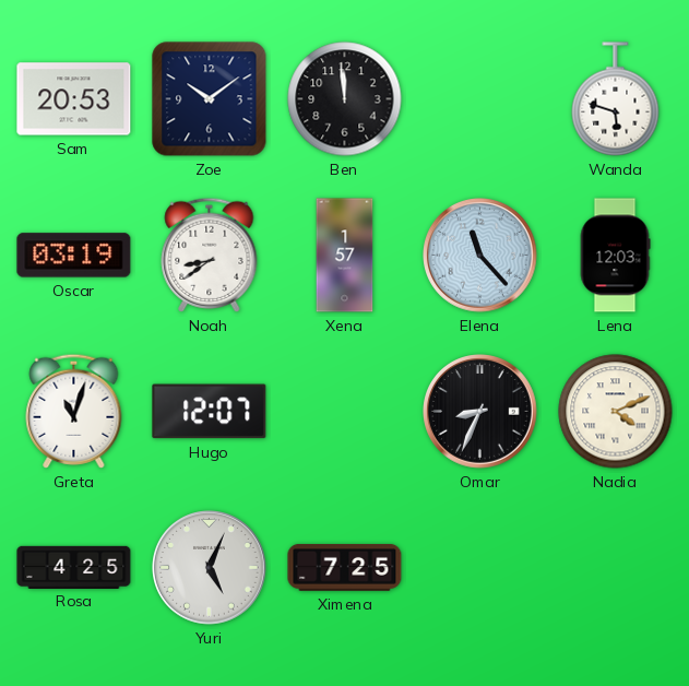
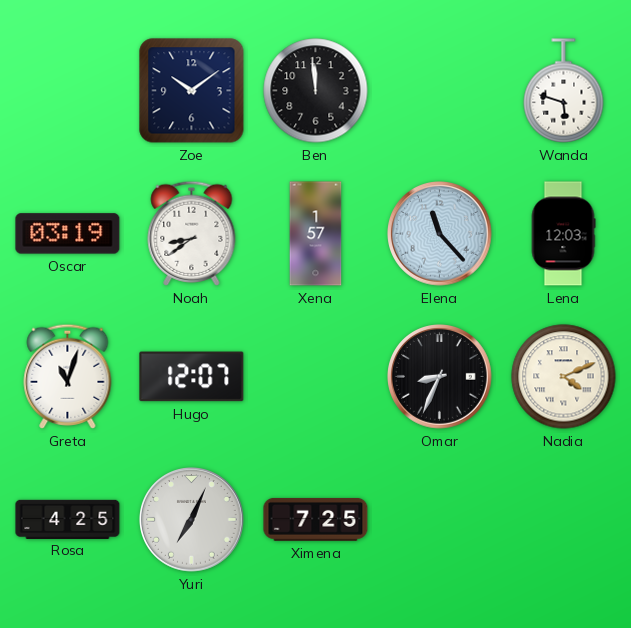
Sam: 20:53 -> none (74, 99)
Yuri: 5:04 -> 7:04 (192, 520)
